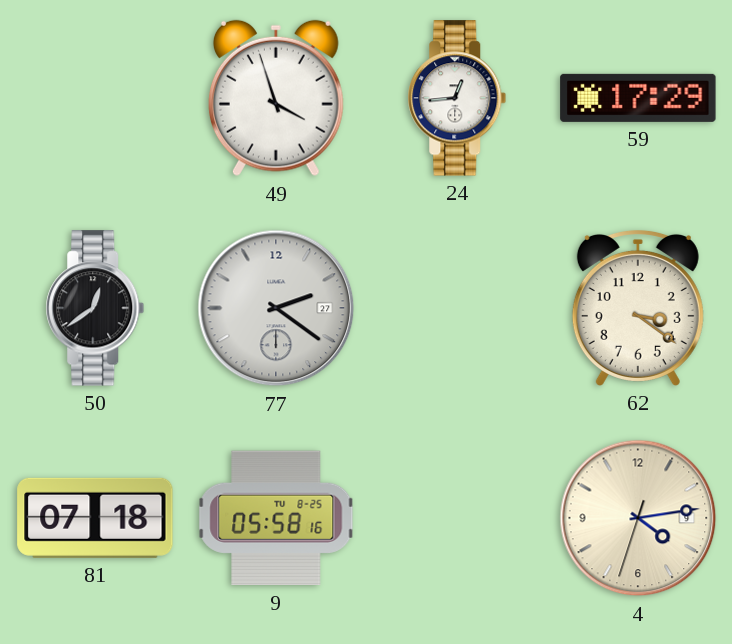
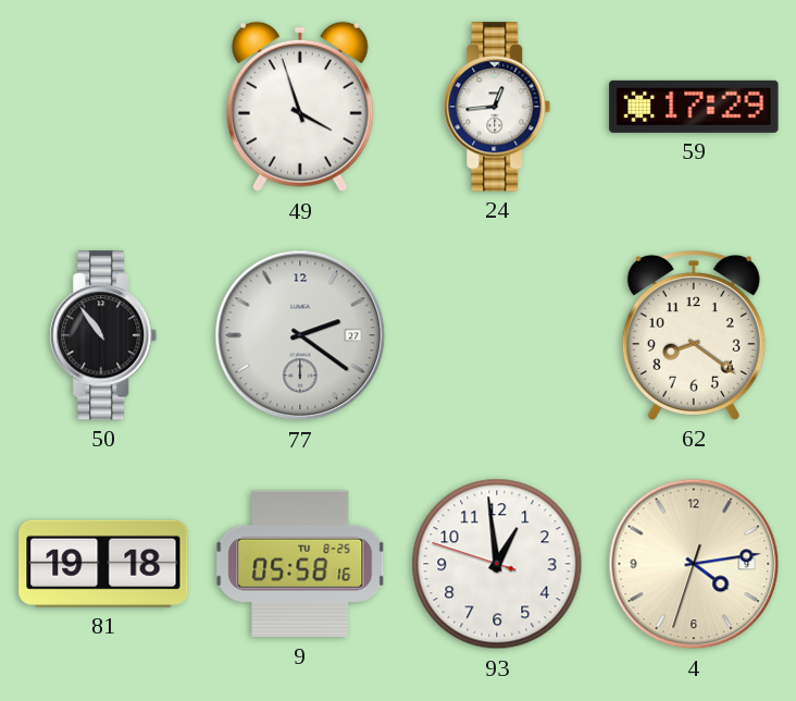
50: 12:39 -> 10:54 (103, 335)
62: 3:21 -> 8:21 (694, 335)
81: 07:18 -> 19:18 (103, 564)
93: none -> 12:58 (497, 564)
